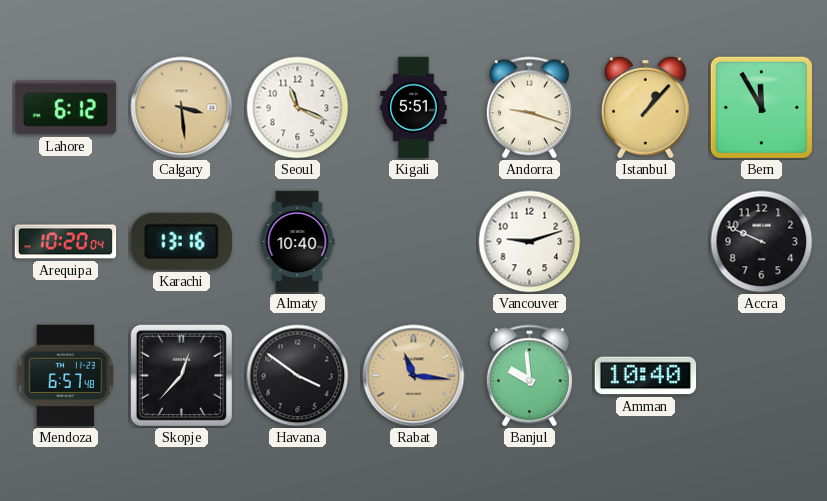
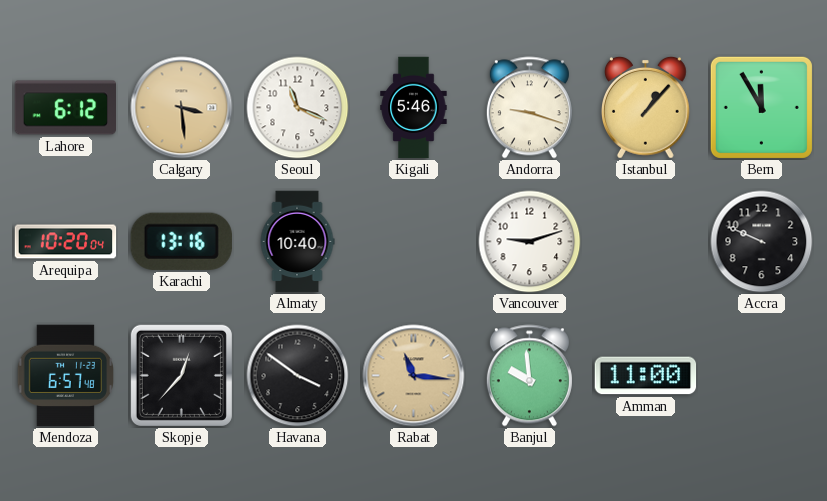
Kigali: 5:51 -> 5:46 (414, 108)
Amman: 10:40 -> 11:00 (646, 376)
